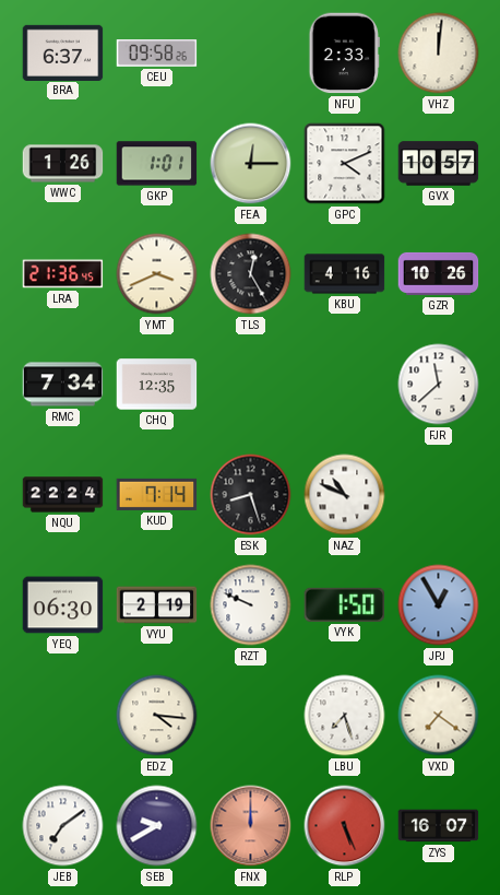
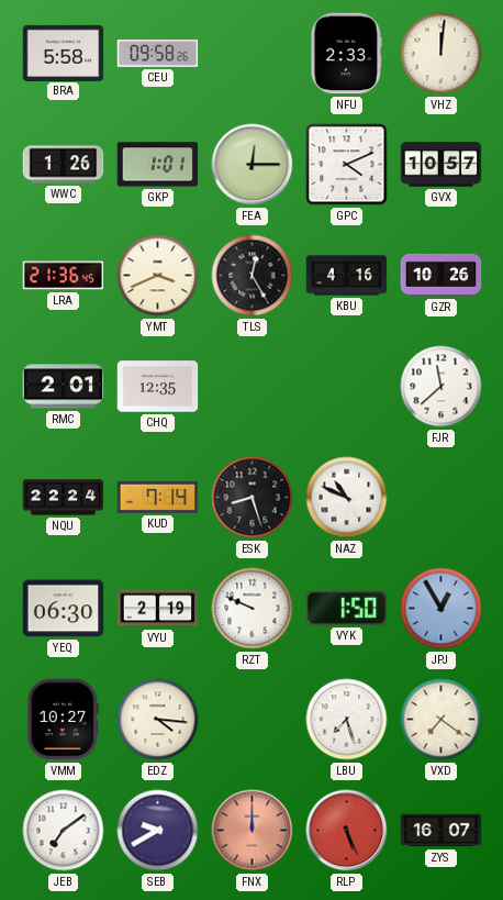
BRA: 6:37 -> 5:58 (64, 53)
RMC: 7:34 -> 2:01 (64, 387)
VMM: none -> 10:27 (63, 720)
